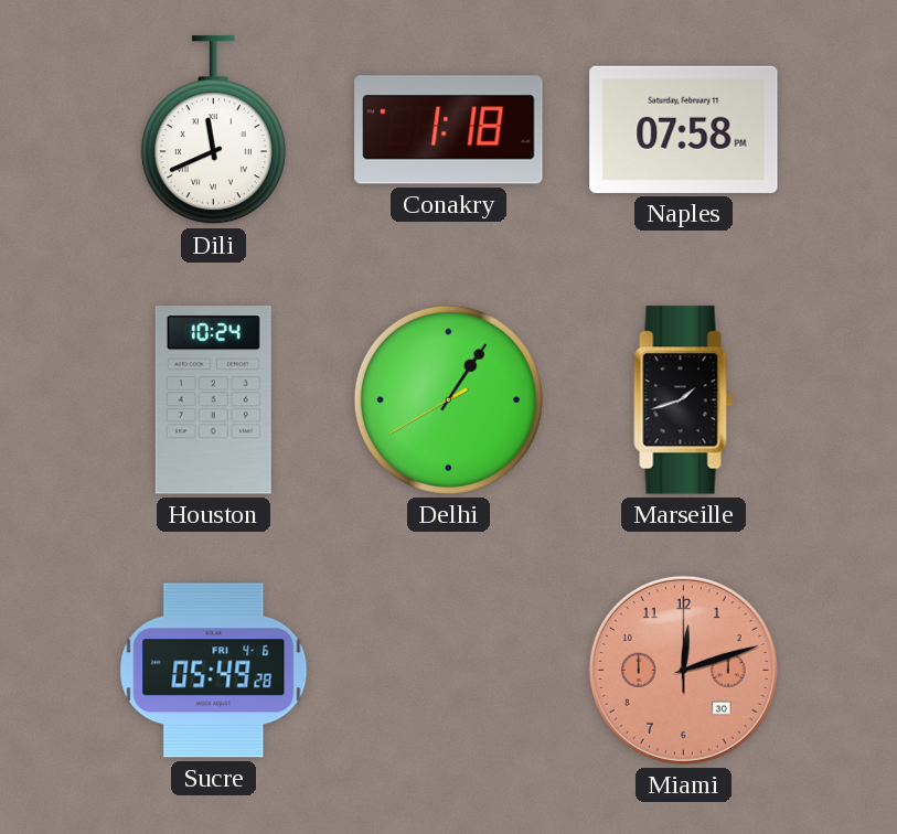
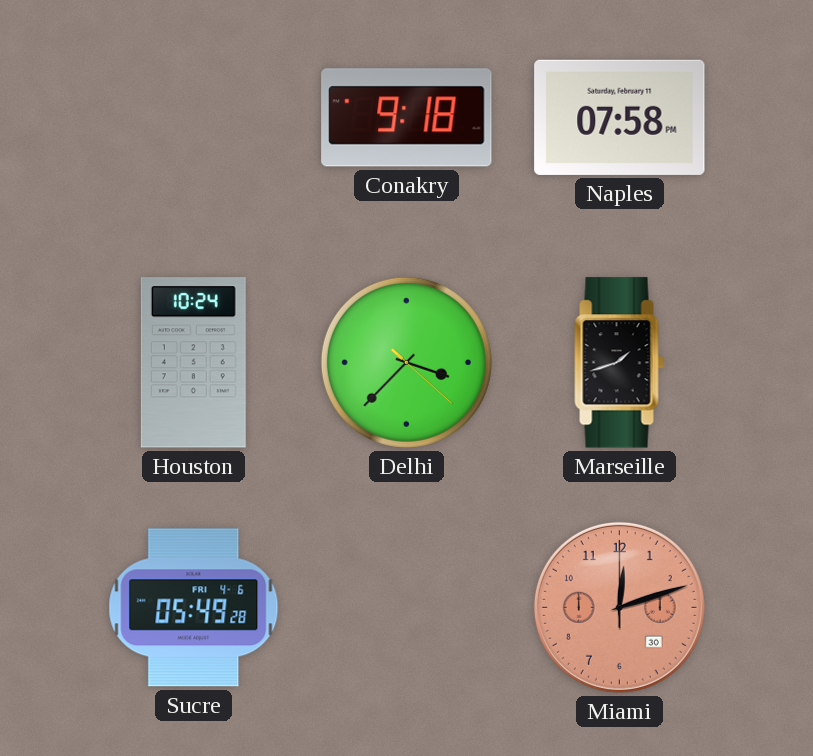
Dili: 11:41 -> none (213, 130)
Conakry: 1:18 -> 9:18 (407, 118)
Delhi: 1:05 -> 3:37 (406, 362)
